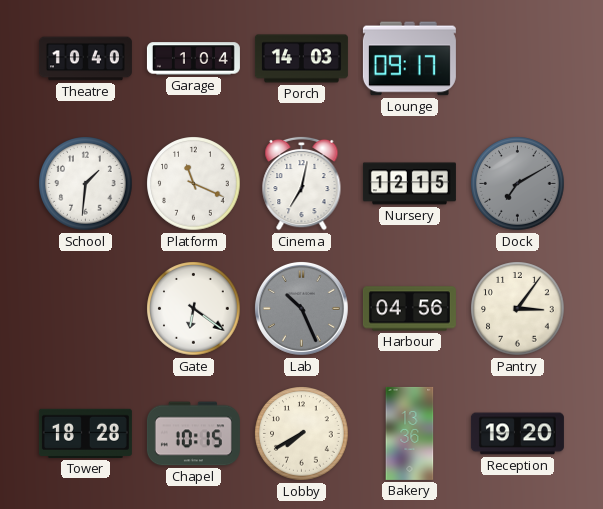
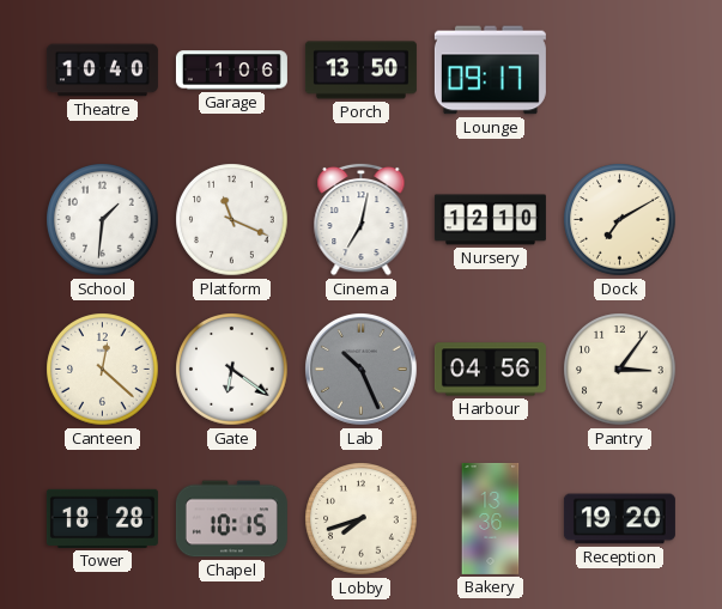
Garage: 1:04 -> 1:06 (231, 71)
Porch: 14:03 -> 13:50 (360, 71)
Nursery: 12:15 -> 12:10 (490, 220)
Dock dial: grey -> cream (620, 220)
Canteen: none -> 12:22 (103, 370)
Lobby: 7:40 -> 7:42 (362, 519)
